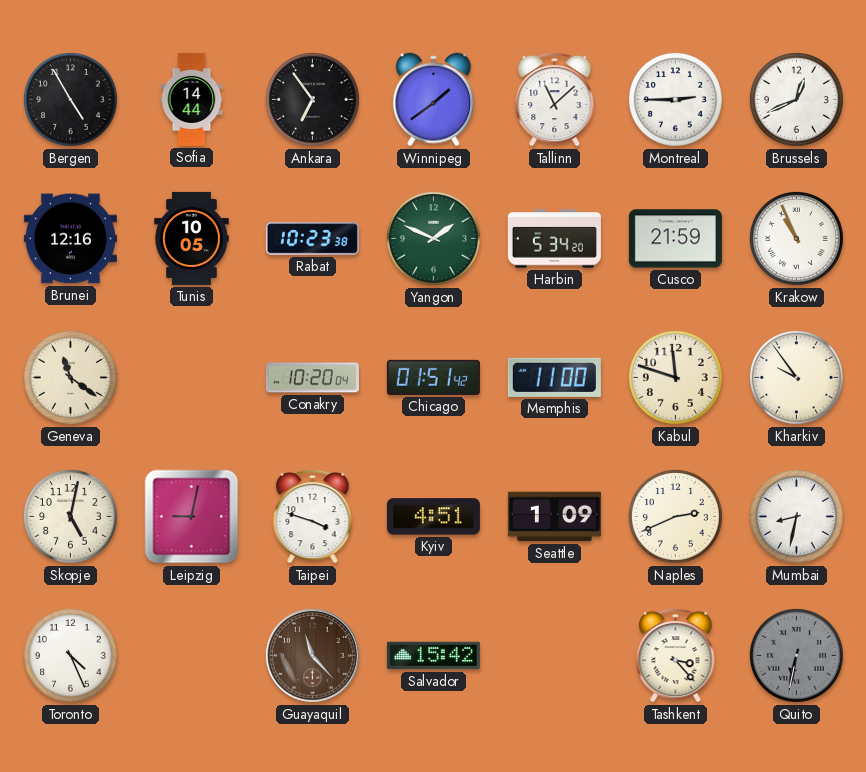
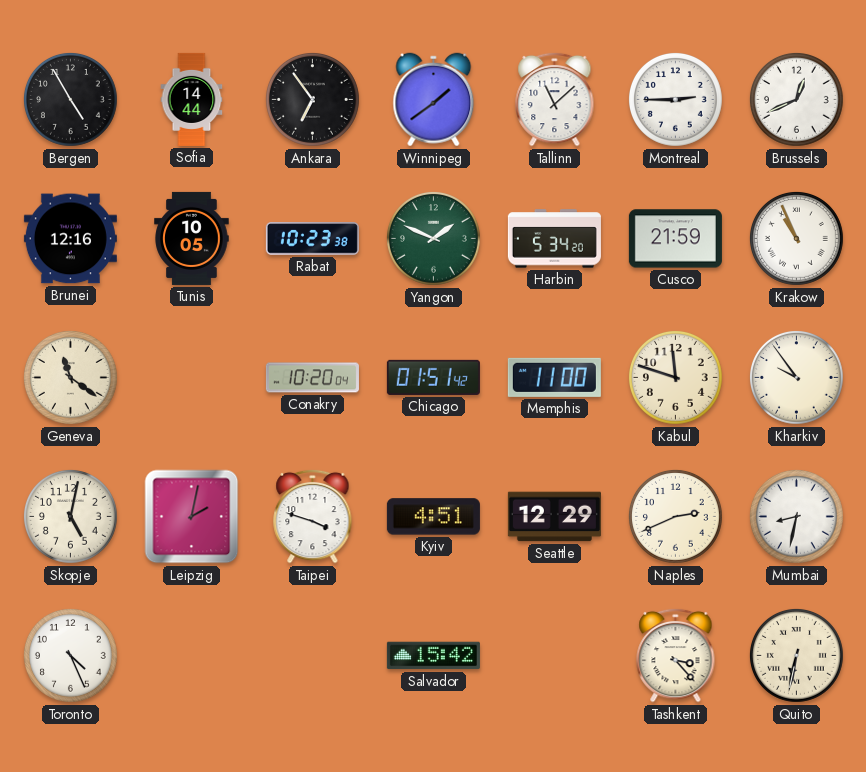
Leipzig: 9:02 -> 2:02 (192, 517)
Seattle: 1:09 -> 12:29 (554, 517)
Guayaquil: 11:23 -> none (312, 655)
Quito dial: grey -> cream (797, 656)
